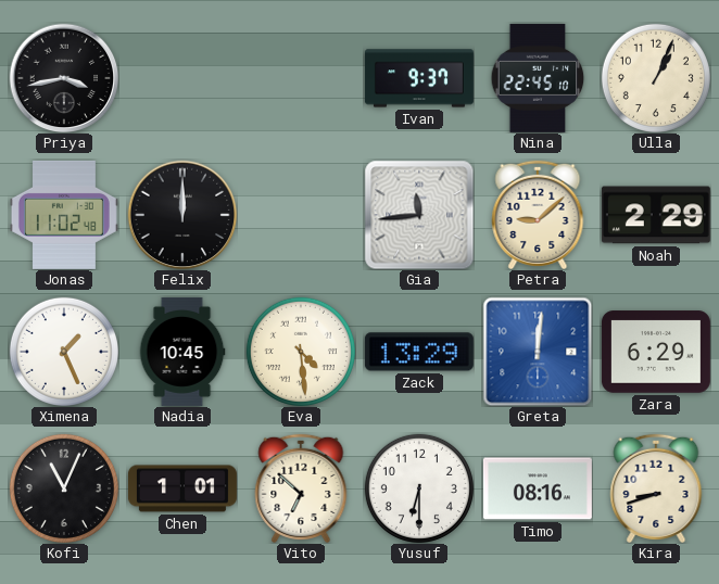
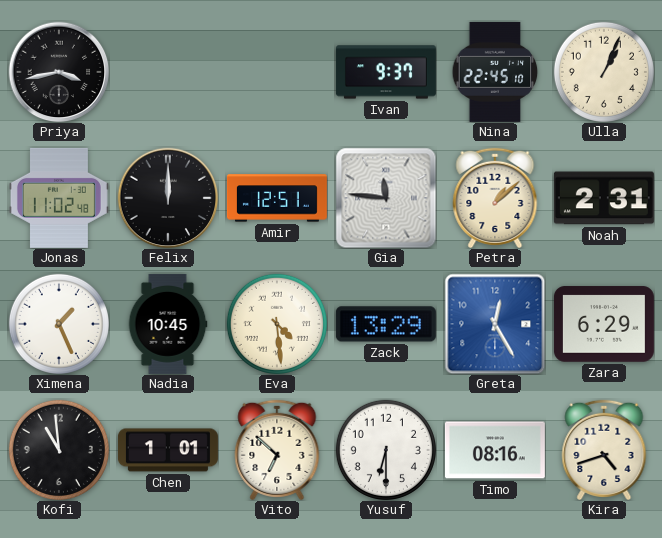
Amir: none -> 12:51 (277, 198)
Gia: 11:44 -> 11:46 (386, 198)
Petra: 9:08 -> 1:08 (495, 197)
Noah: 2:29 -> 2:31 (604, 198)
Greta: 12:01 -> 12:25 (495, 324)
Kofi: 11:04 -> 10:59 (59, 450)
Kira: 8:42 -> 4:42 (604, 449)
